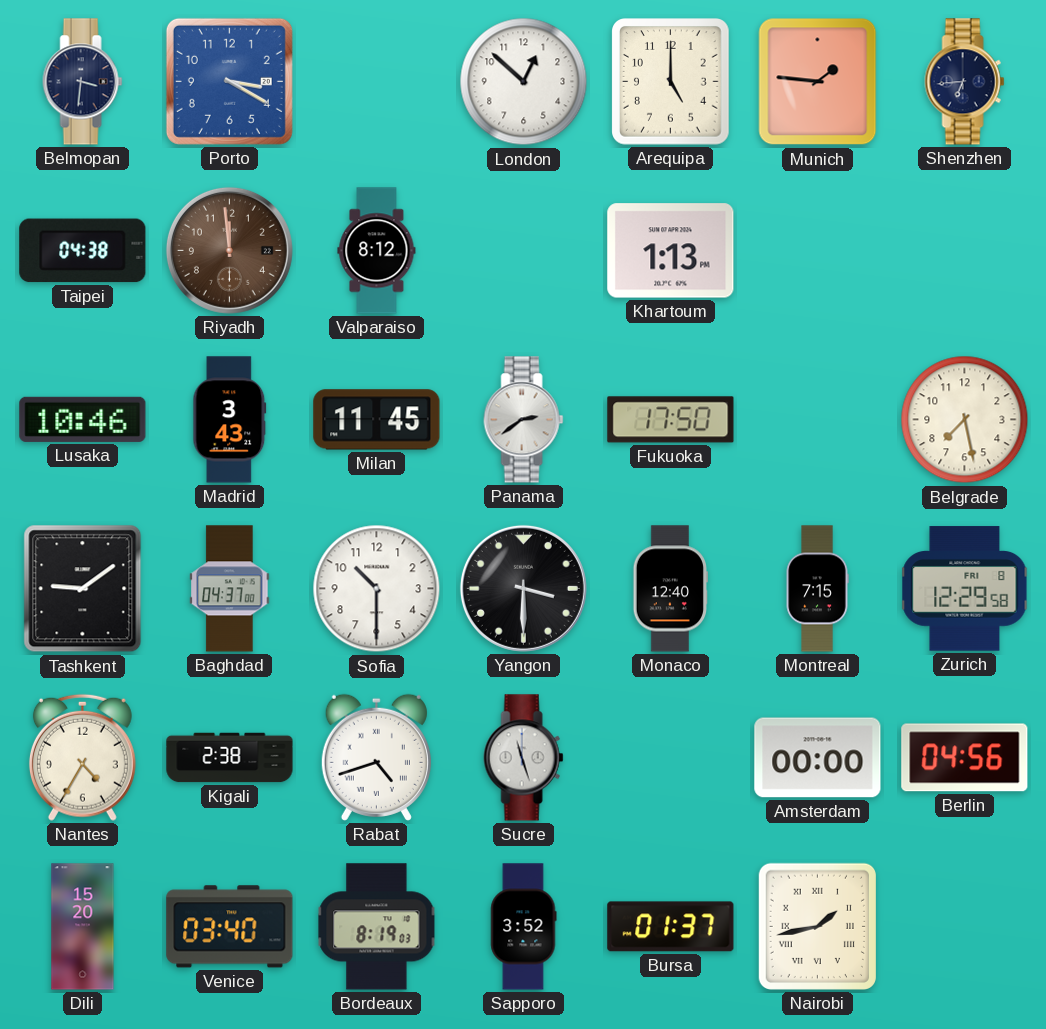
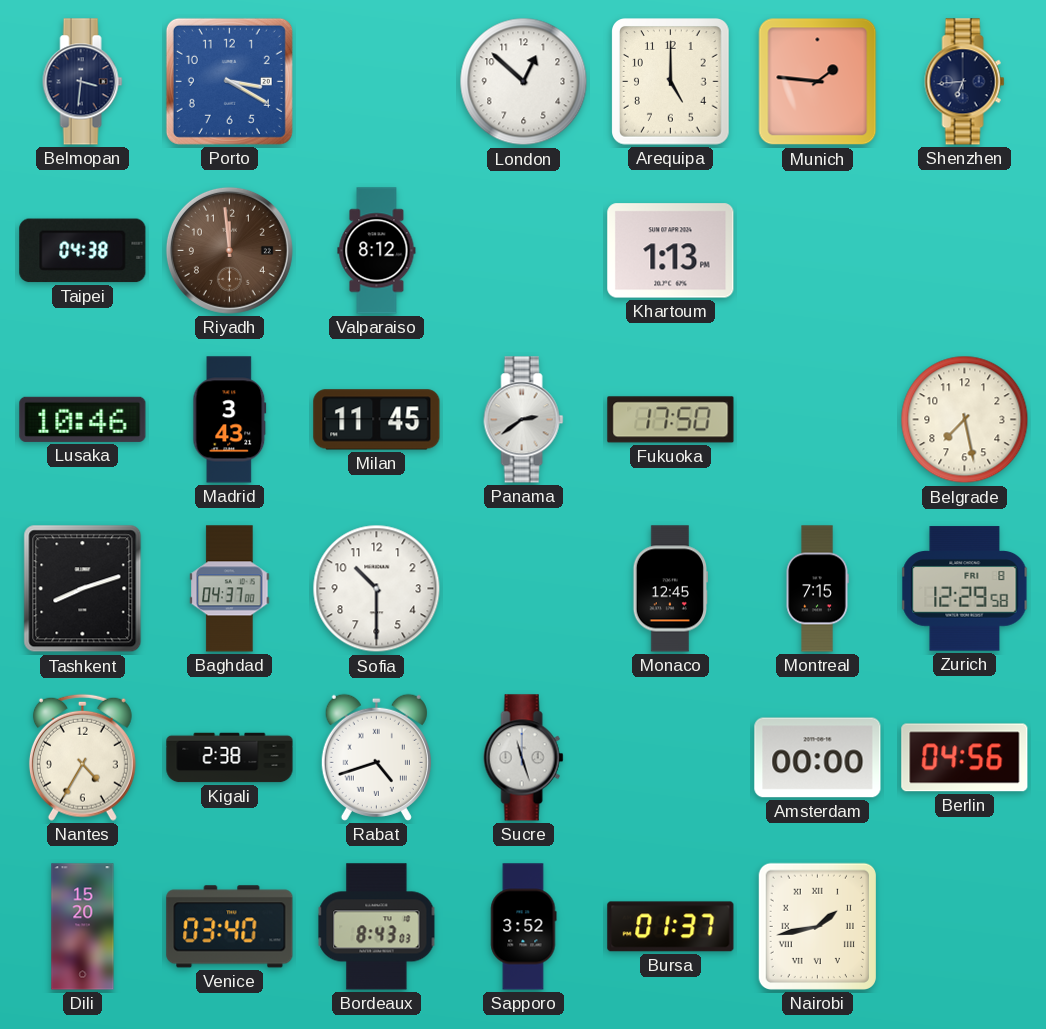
Tashkent: 9:09 -> 8:12 (83, 589)
Yangon: 3:30 -> none (523, 588)
Monaco: 12:40 -> 12:45 (670, 589)
Bordeaux: 8:19 -> 8:43 (377, 927)
